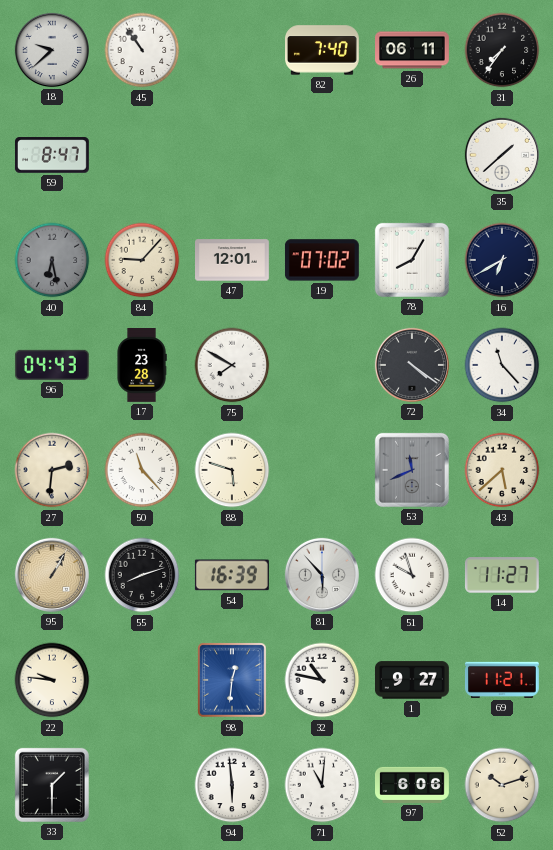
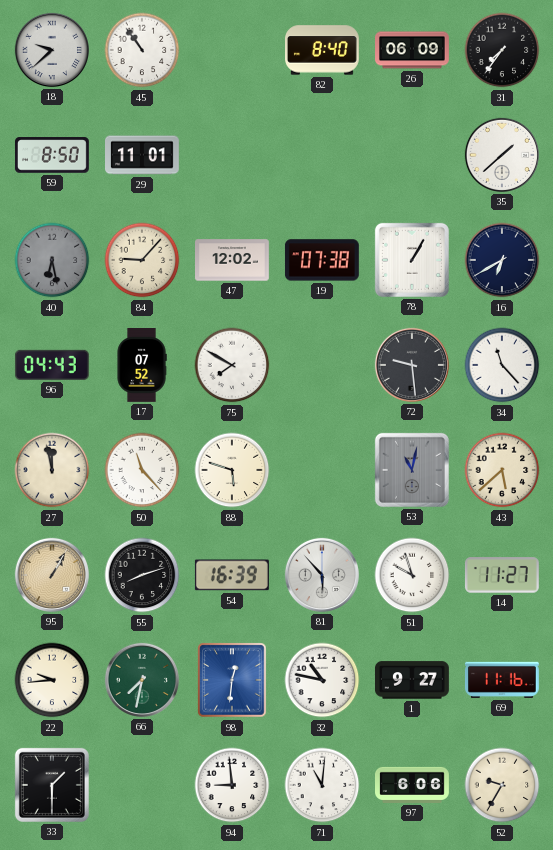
82: 7:40 -> 8:40 (323, 50)
26: 06:11 -> 06:09 (413, 50)
59: 8:47 -> 8:50 (52, 155)
29: none -> 11:01 (143, 155)
47: 12:01 -> 12:02 (233, 260)
19: 07:02 -> 07:38 (322, 260)
78: 8:05 -> 1:05 (412, 260)
17: 23:28 -> 07:52 (142, 366)
72: 4:21 -> 9:29 (412, 365)
27: 2:31 -> 11:58 (52, 470)
53: 11:41 -> 11:02 (412, 470)
22: 9:46 -> 9:44 (52, 680)
66: none -> 7:32 (142, 680)
69: 11:21 -> 11:16 (502, 680)
94: 5:59 -> 8:59 (232, 785)
52: 10:12 -> 9:35 (502, 785)
